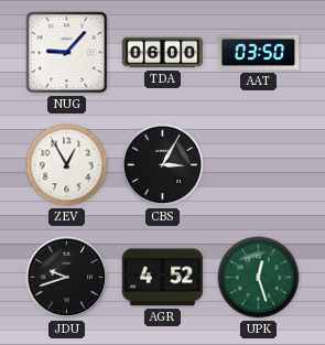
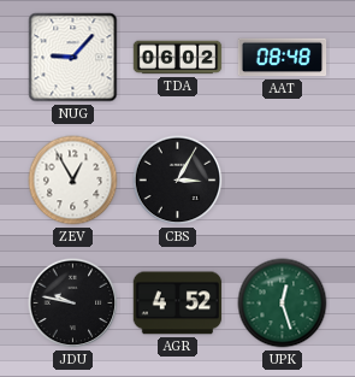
TDA: 06:00 -> 06:02 (178, 58)
AAT: 03:50 -> 08:48 (283, 58)
JDU: 9:42 -> 9:47 (73, 304)
